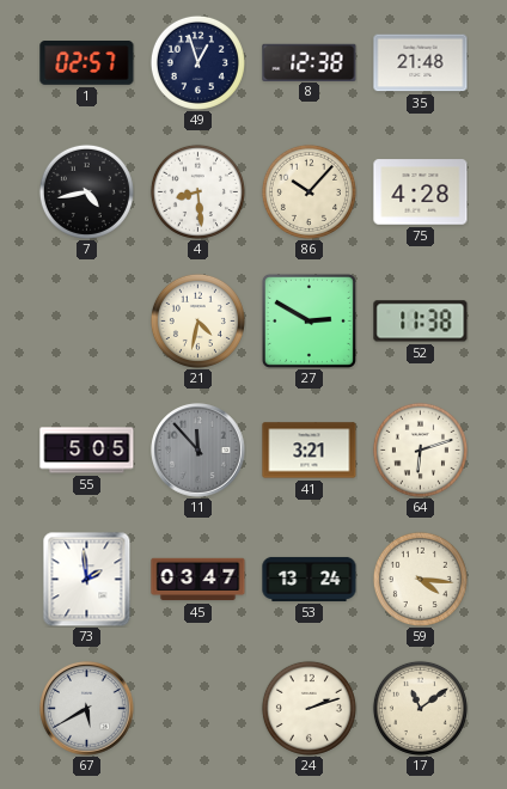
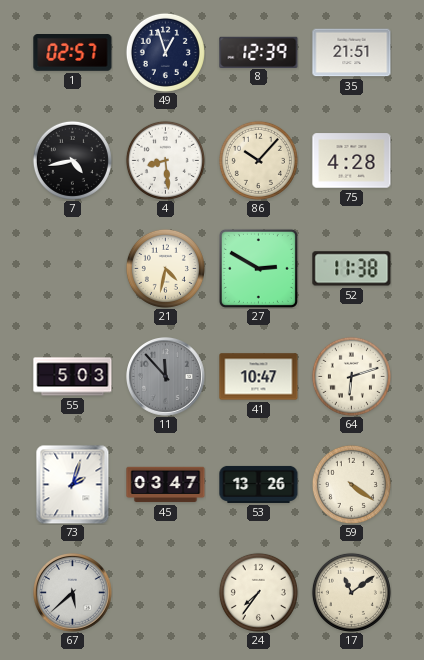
8: 12:38 -> 12:39 (259, 52)
35: 21:48 -> 21:51 (352, 53)
55: 5:05 -> 5:03 (73, 377)
41: 3:21 -> 10:47 (259, 377)
73: 1:59 -> 2:03 (73, 484)
53: 13:24 -> 13:26 (259, 484)
59: 4:16 -> 4:21 (351, 484)
67: 5:40 -> 5:38 (73, 593)
24: 2:12 -> 7:36 (258, 592)
